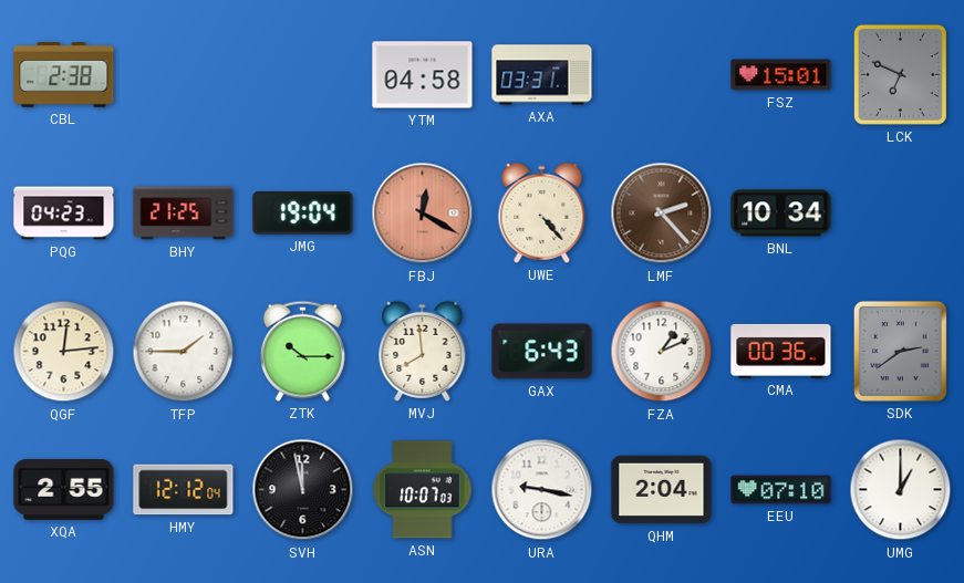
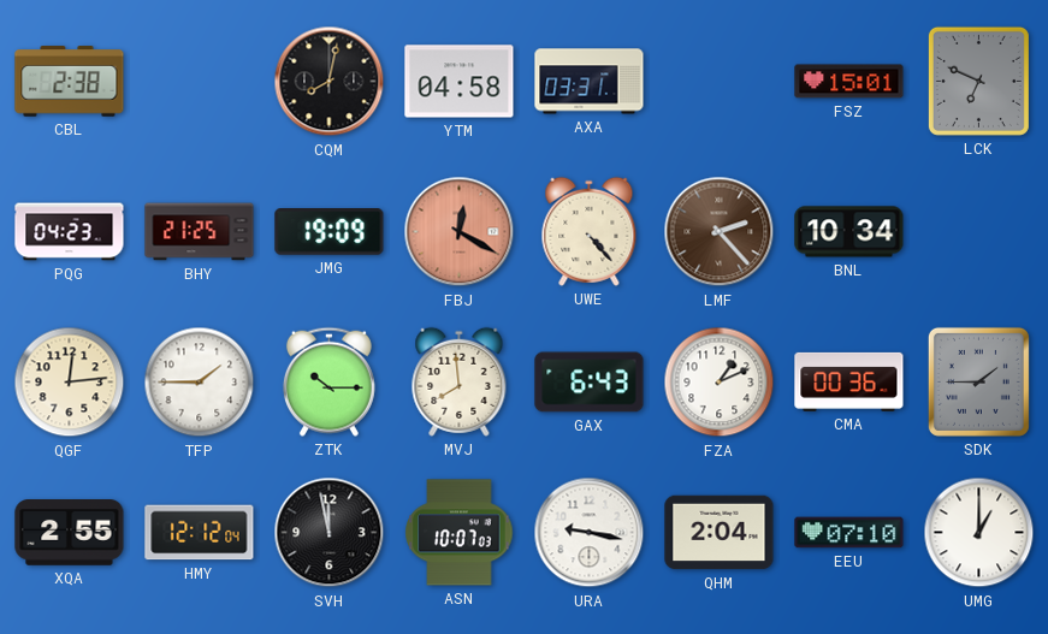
CQM: none -> 8:02 (330, 82)
JMG: 19:04 -> 19:09 (330, 232)
SDK: 2:39 -> 1:45 (978, 381)
